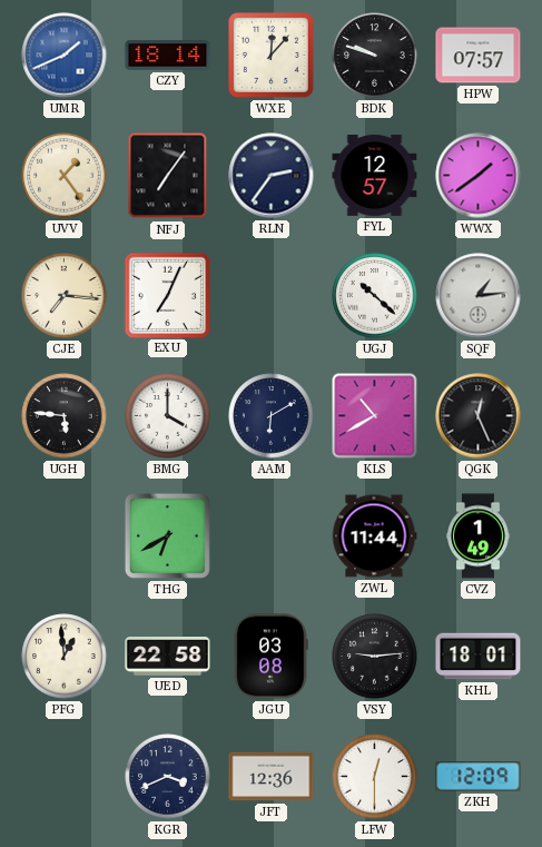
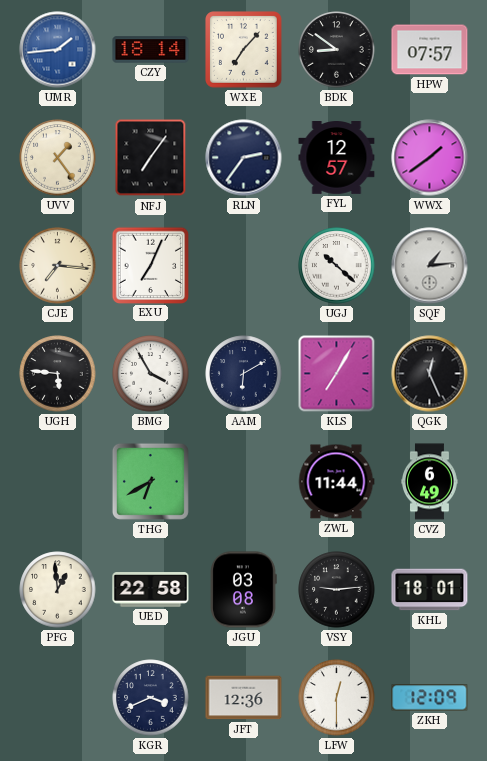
UMR: 1:41 -> 1:44 (58, 50)
WXE: 12:07 -> 7:07 (244, 50)
BDK: 9:48 -> 8:51 (337, 50)
BMG: 4:00 -> 3:55 (151, 374)
KLS: 10:40 -> 7:05 (337, 374)
CVZ: 1:49 -> 6:49 (430, 482)
